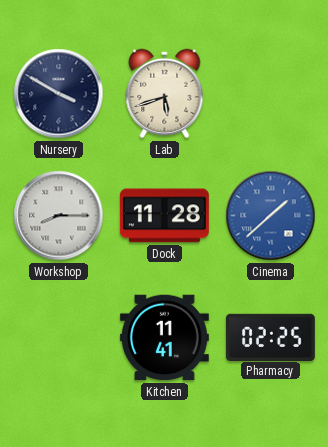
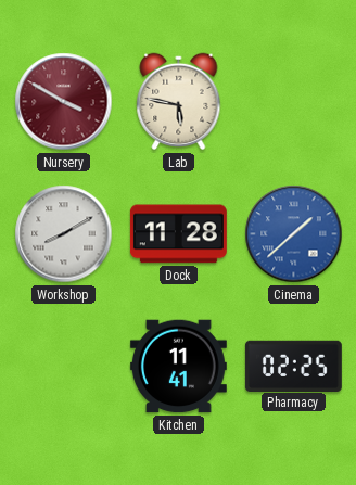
Nursery dial: navy -> burgundy (64, 102)
Lab: 5:42 -> 5:47 (179, 102)
Workshop: 8:15 -> 8:10 (64, 234)
